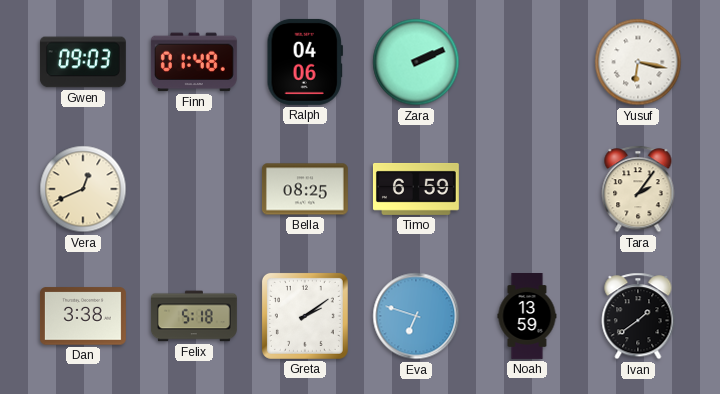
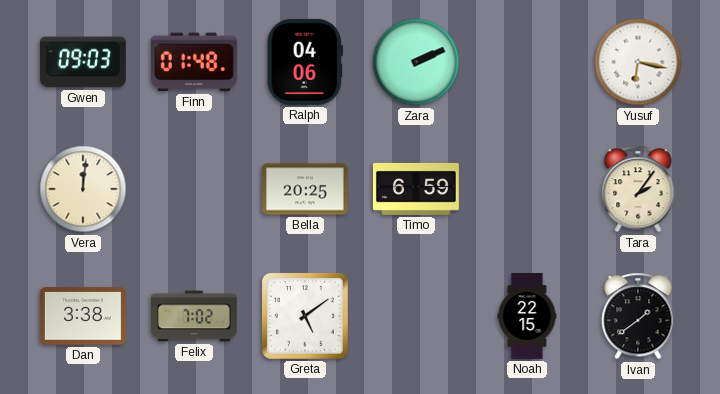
Vera: 12:41 -> 12:01 (83, 189)
Bella: 08:25 -> 20:25 (305, 189)
Felix: 5:18 -> 7:02 (194, 316)
Greta: 2:09 -> 5:09 (305, 316)
Eva: 6:48 -> none (416, 316)
Noah: 13:59 -> 22:15 (527, 317)
